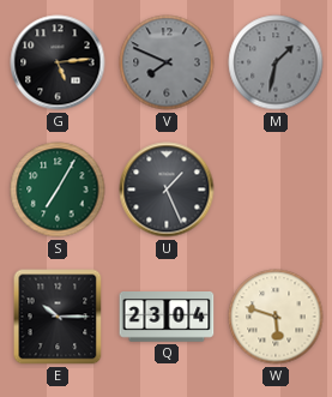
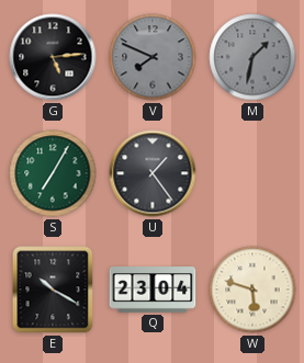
U: 1:26 -> 1:24 (153, 173)
E: 10:15 -> 10:20 (53, 290)
